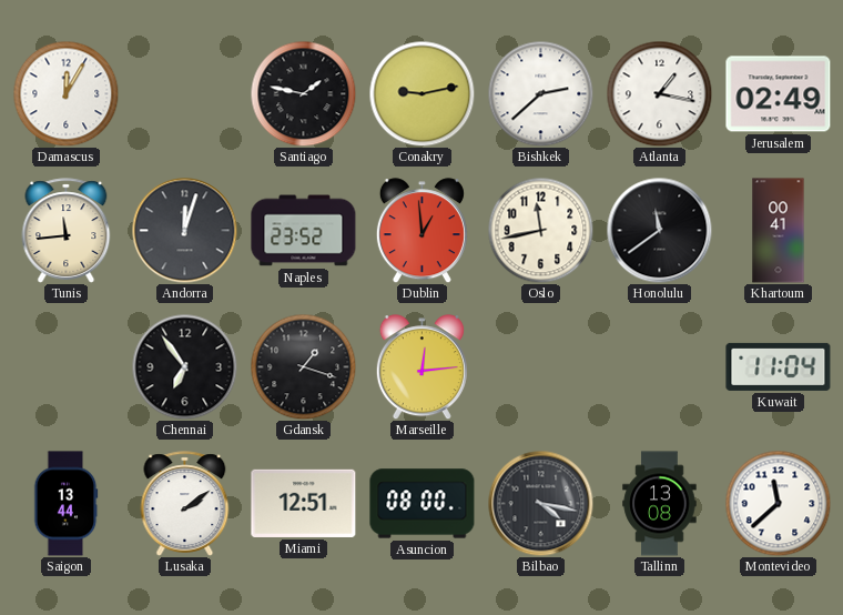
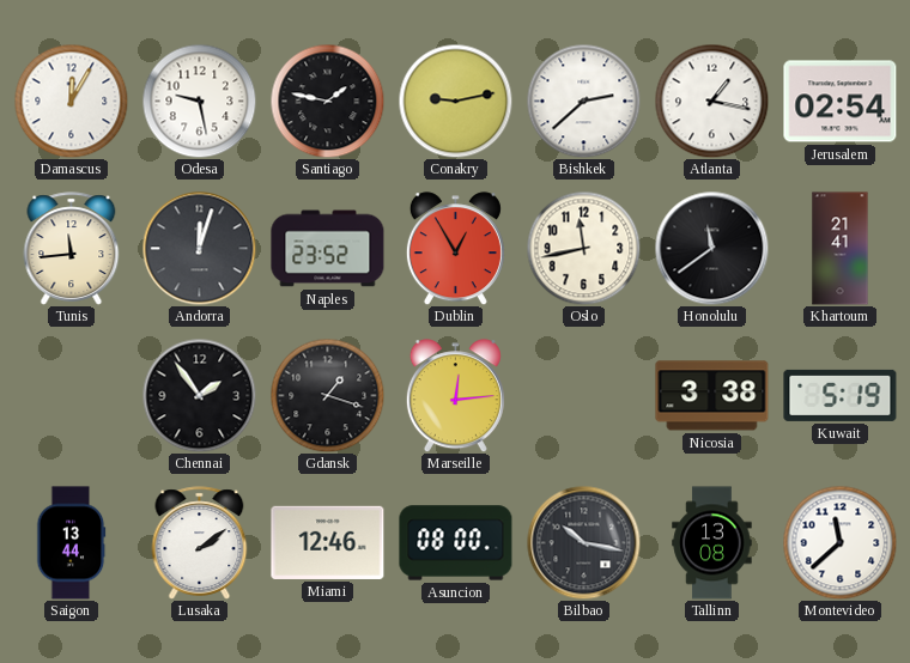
Odesa: none -> 9:28 (199, 101)
Jerusalem: 02:49 -> 02:54 (841, 102)
Dublin: 12:59 -> 12:55 (455, 249)
Khartoum: 00:41 -> 21:41 (841, 249)
Chennai: 6:54 -> 1:54 (199, 395)
Nicosia: none -> 3:38 (712, 396)
Kuwait: 11:04 -> 5:19 (841, 395)
Miami: 12:51 -> 12:46 (328, 542)
Bilbao: 4:17 -> 10:17 (583, 542)
